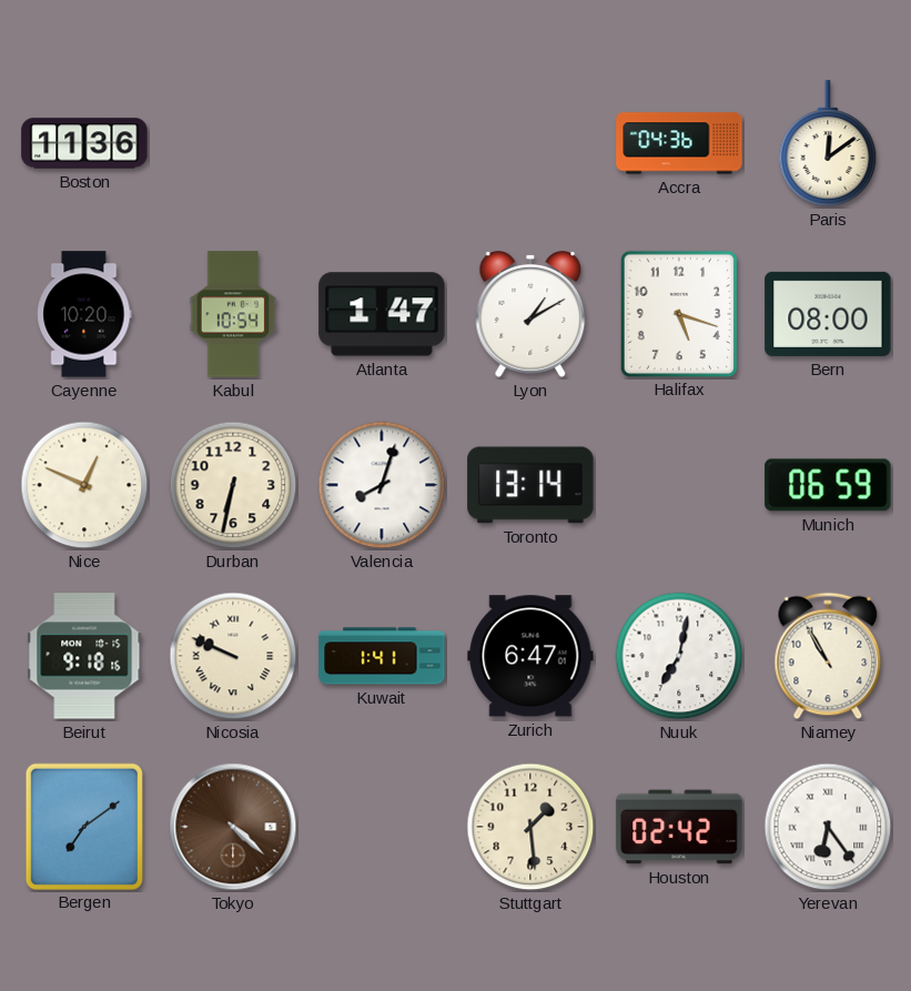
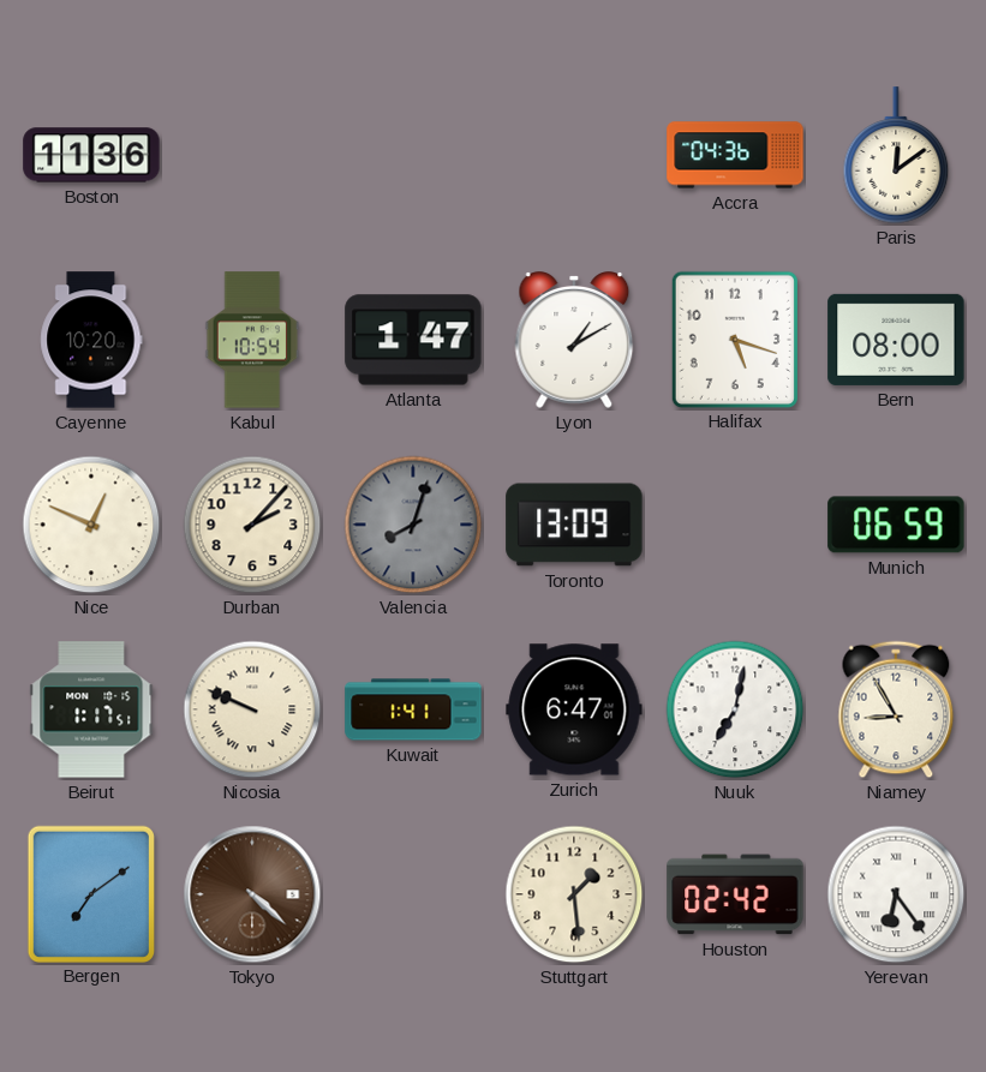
Durban: 6:32 -> 2:07 (252, 525)
Valencia dial: white -> grey (413, 525)
Toronto: 13:14 -> 13:09 (574, 525)
Beirut: 9:18 -> 1:17 (91, 709)
Niamey: 10:55 -> 8:55 (896, 709)
